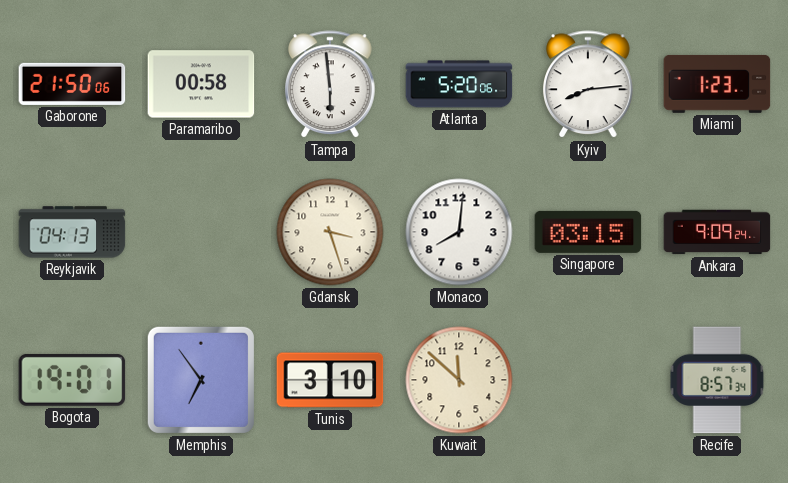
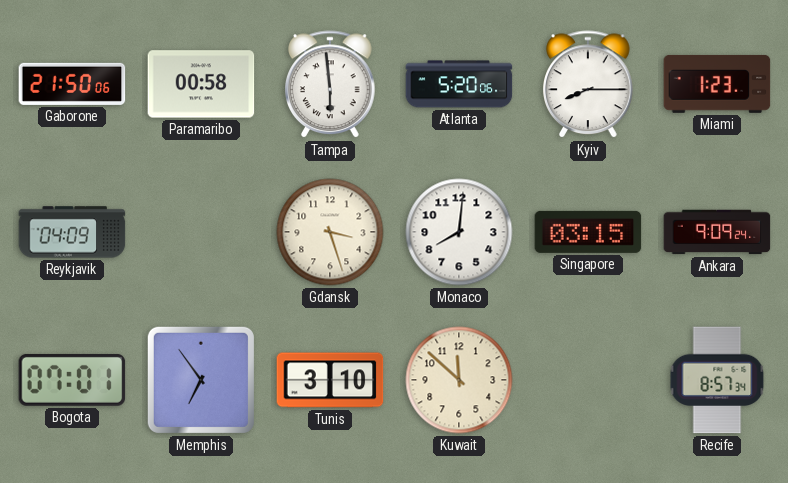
Kyiv: 8:14 -> 8:15 (589, 85)
Reykjavik: 04:13 -> 04:09 (72, 232)
Bogota: 19:01 -> 07:01 (72, 380)
